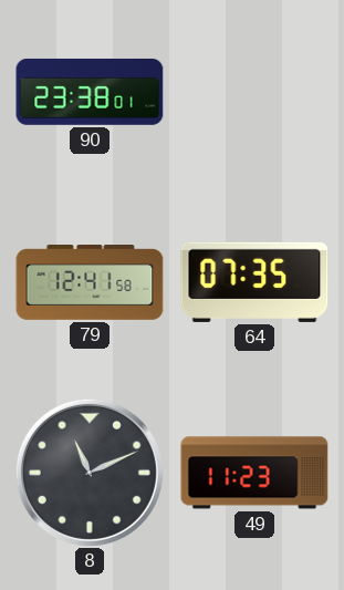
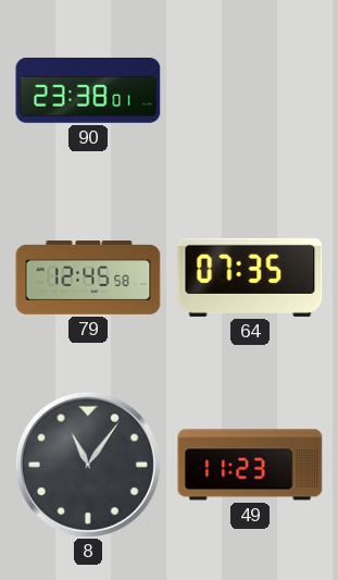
79: 12:41 -> 12:45 (88, 277)
8: 11:11 -> 11:06 (88, 465)
